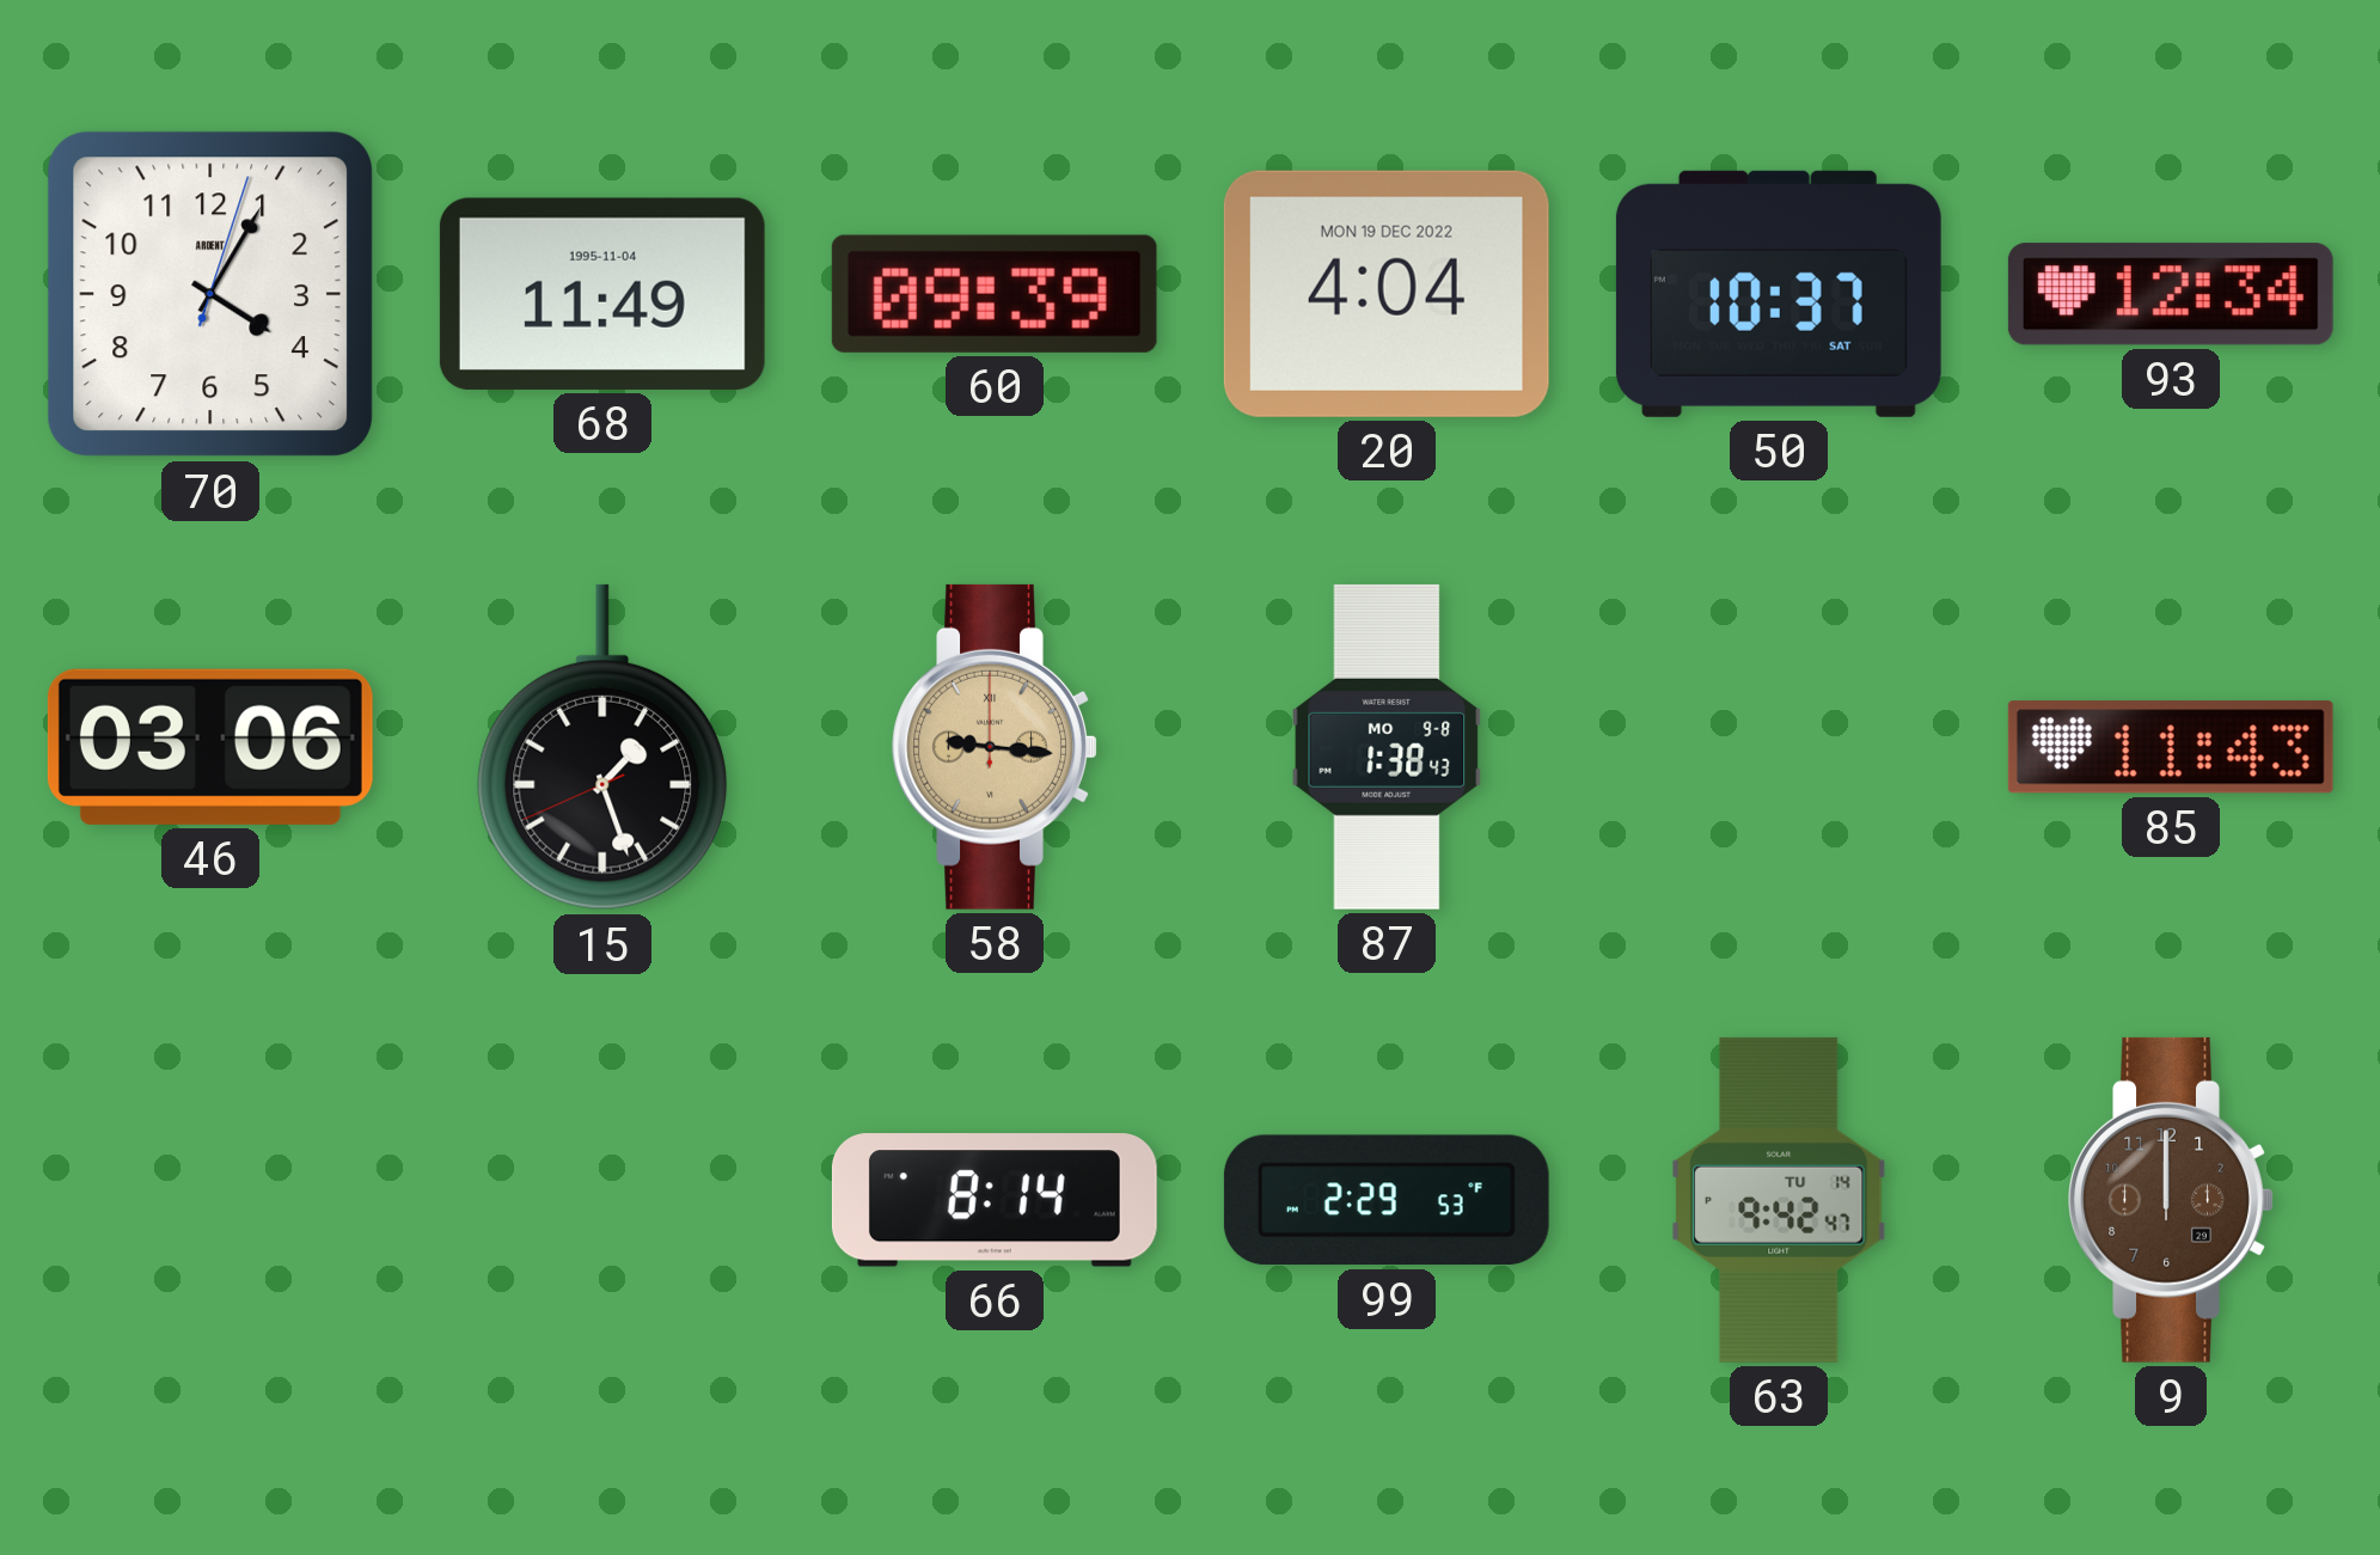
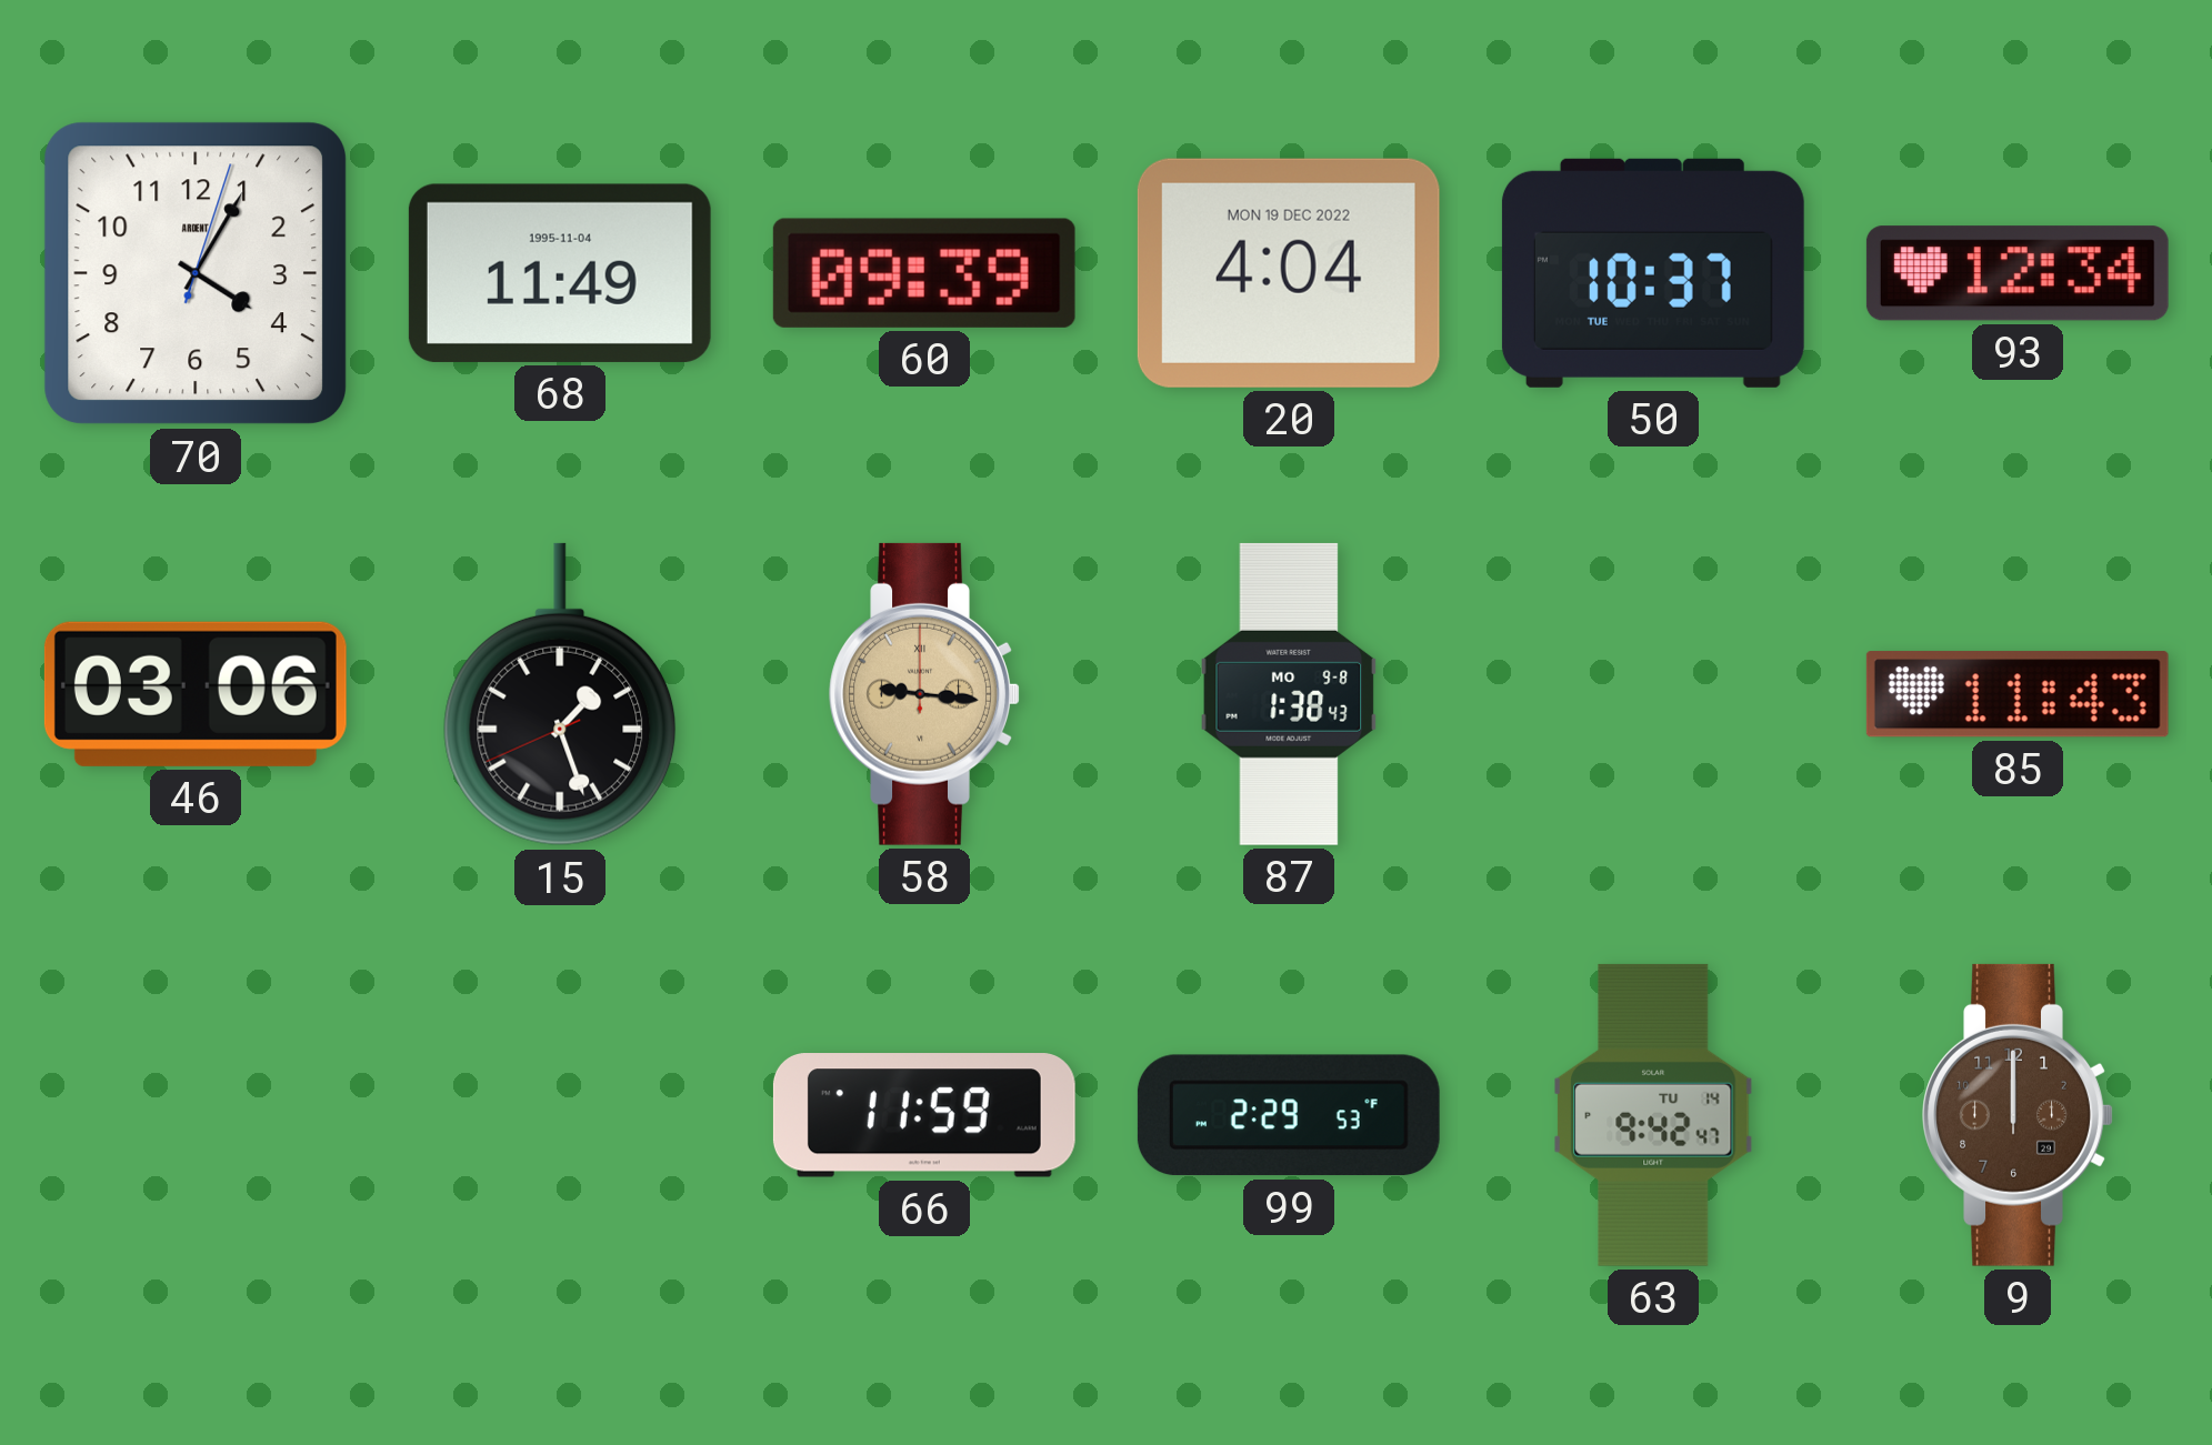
50 date: SAT -> TUE (1653, 273)
66: 8:14 -> 11:59 (924, 1115)
